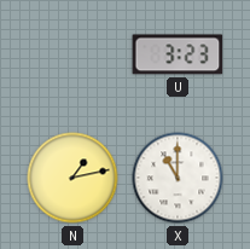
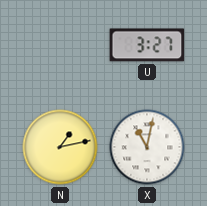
U: 3:23 -> 3:27 (147, 45)
X: 11:00 -> 11:02 (147, 147)
